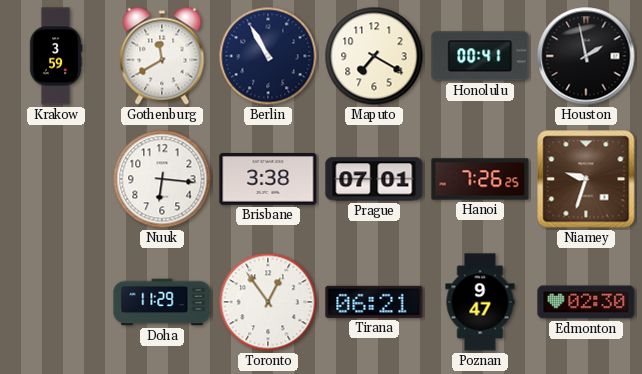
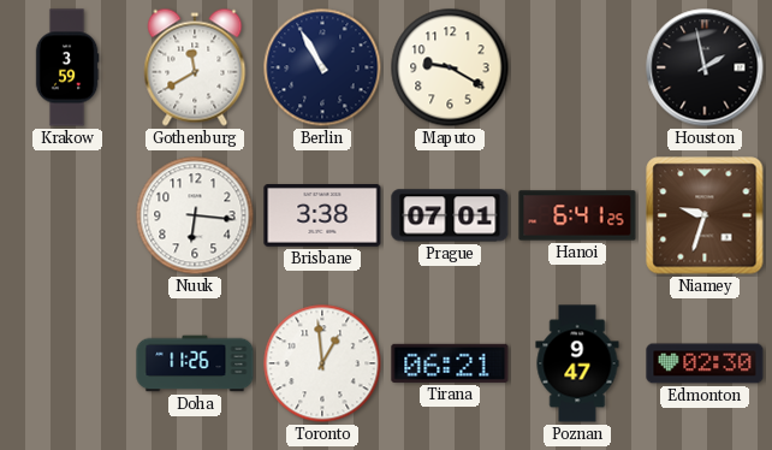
Maputo: 7:20 -> 9:20 (450, 67)
Honolulu: 00:41 -> none (480, 56)
Hanoi: 7:26 -> 6:41 (577, 215)
Doha: 11:29 -> 11:26 (195, 363)
Toronto: 12:54 -> 12:59 (322, 363)
